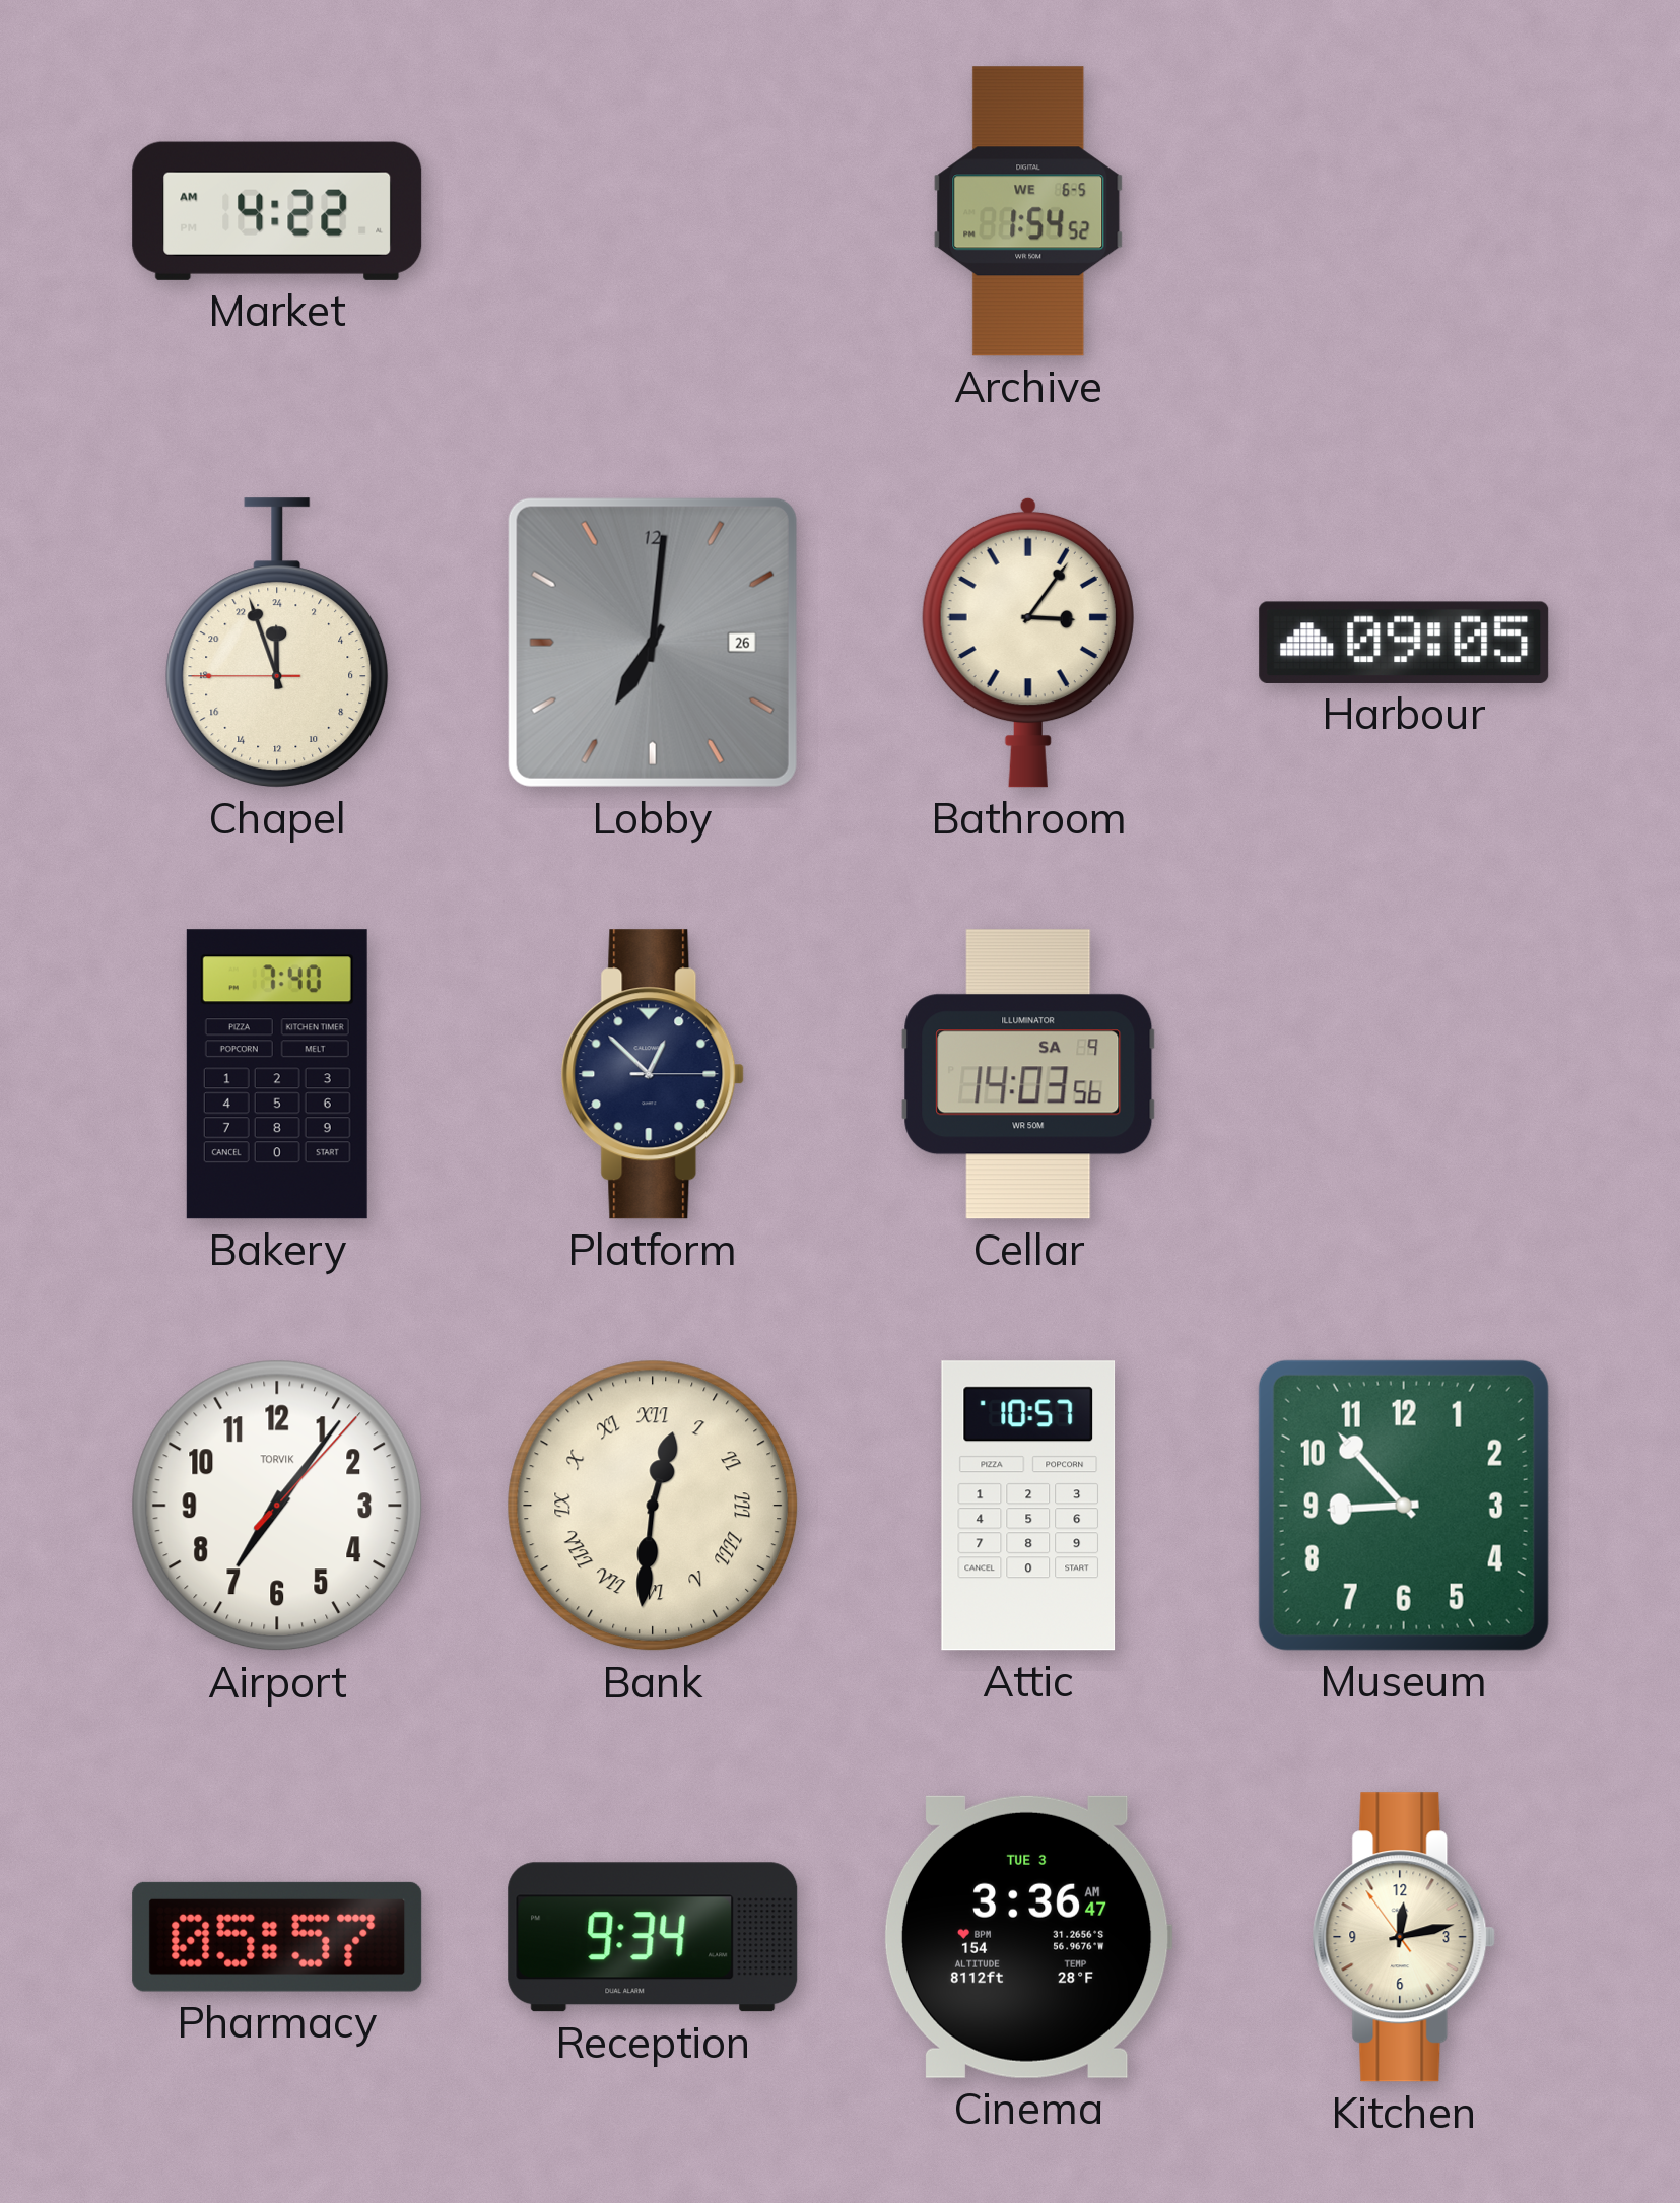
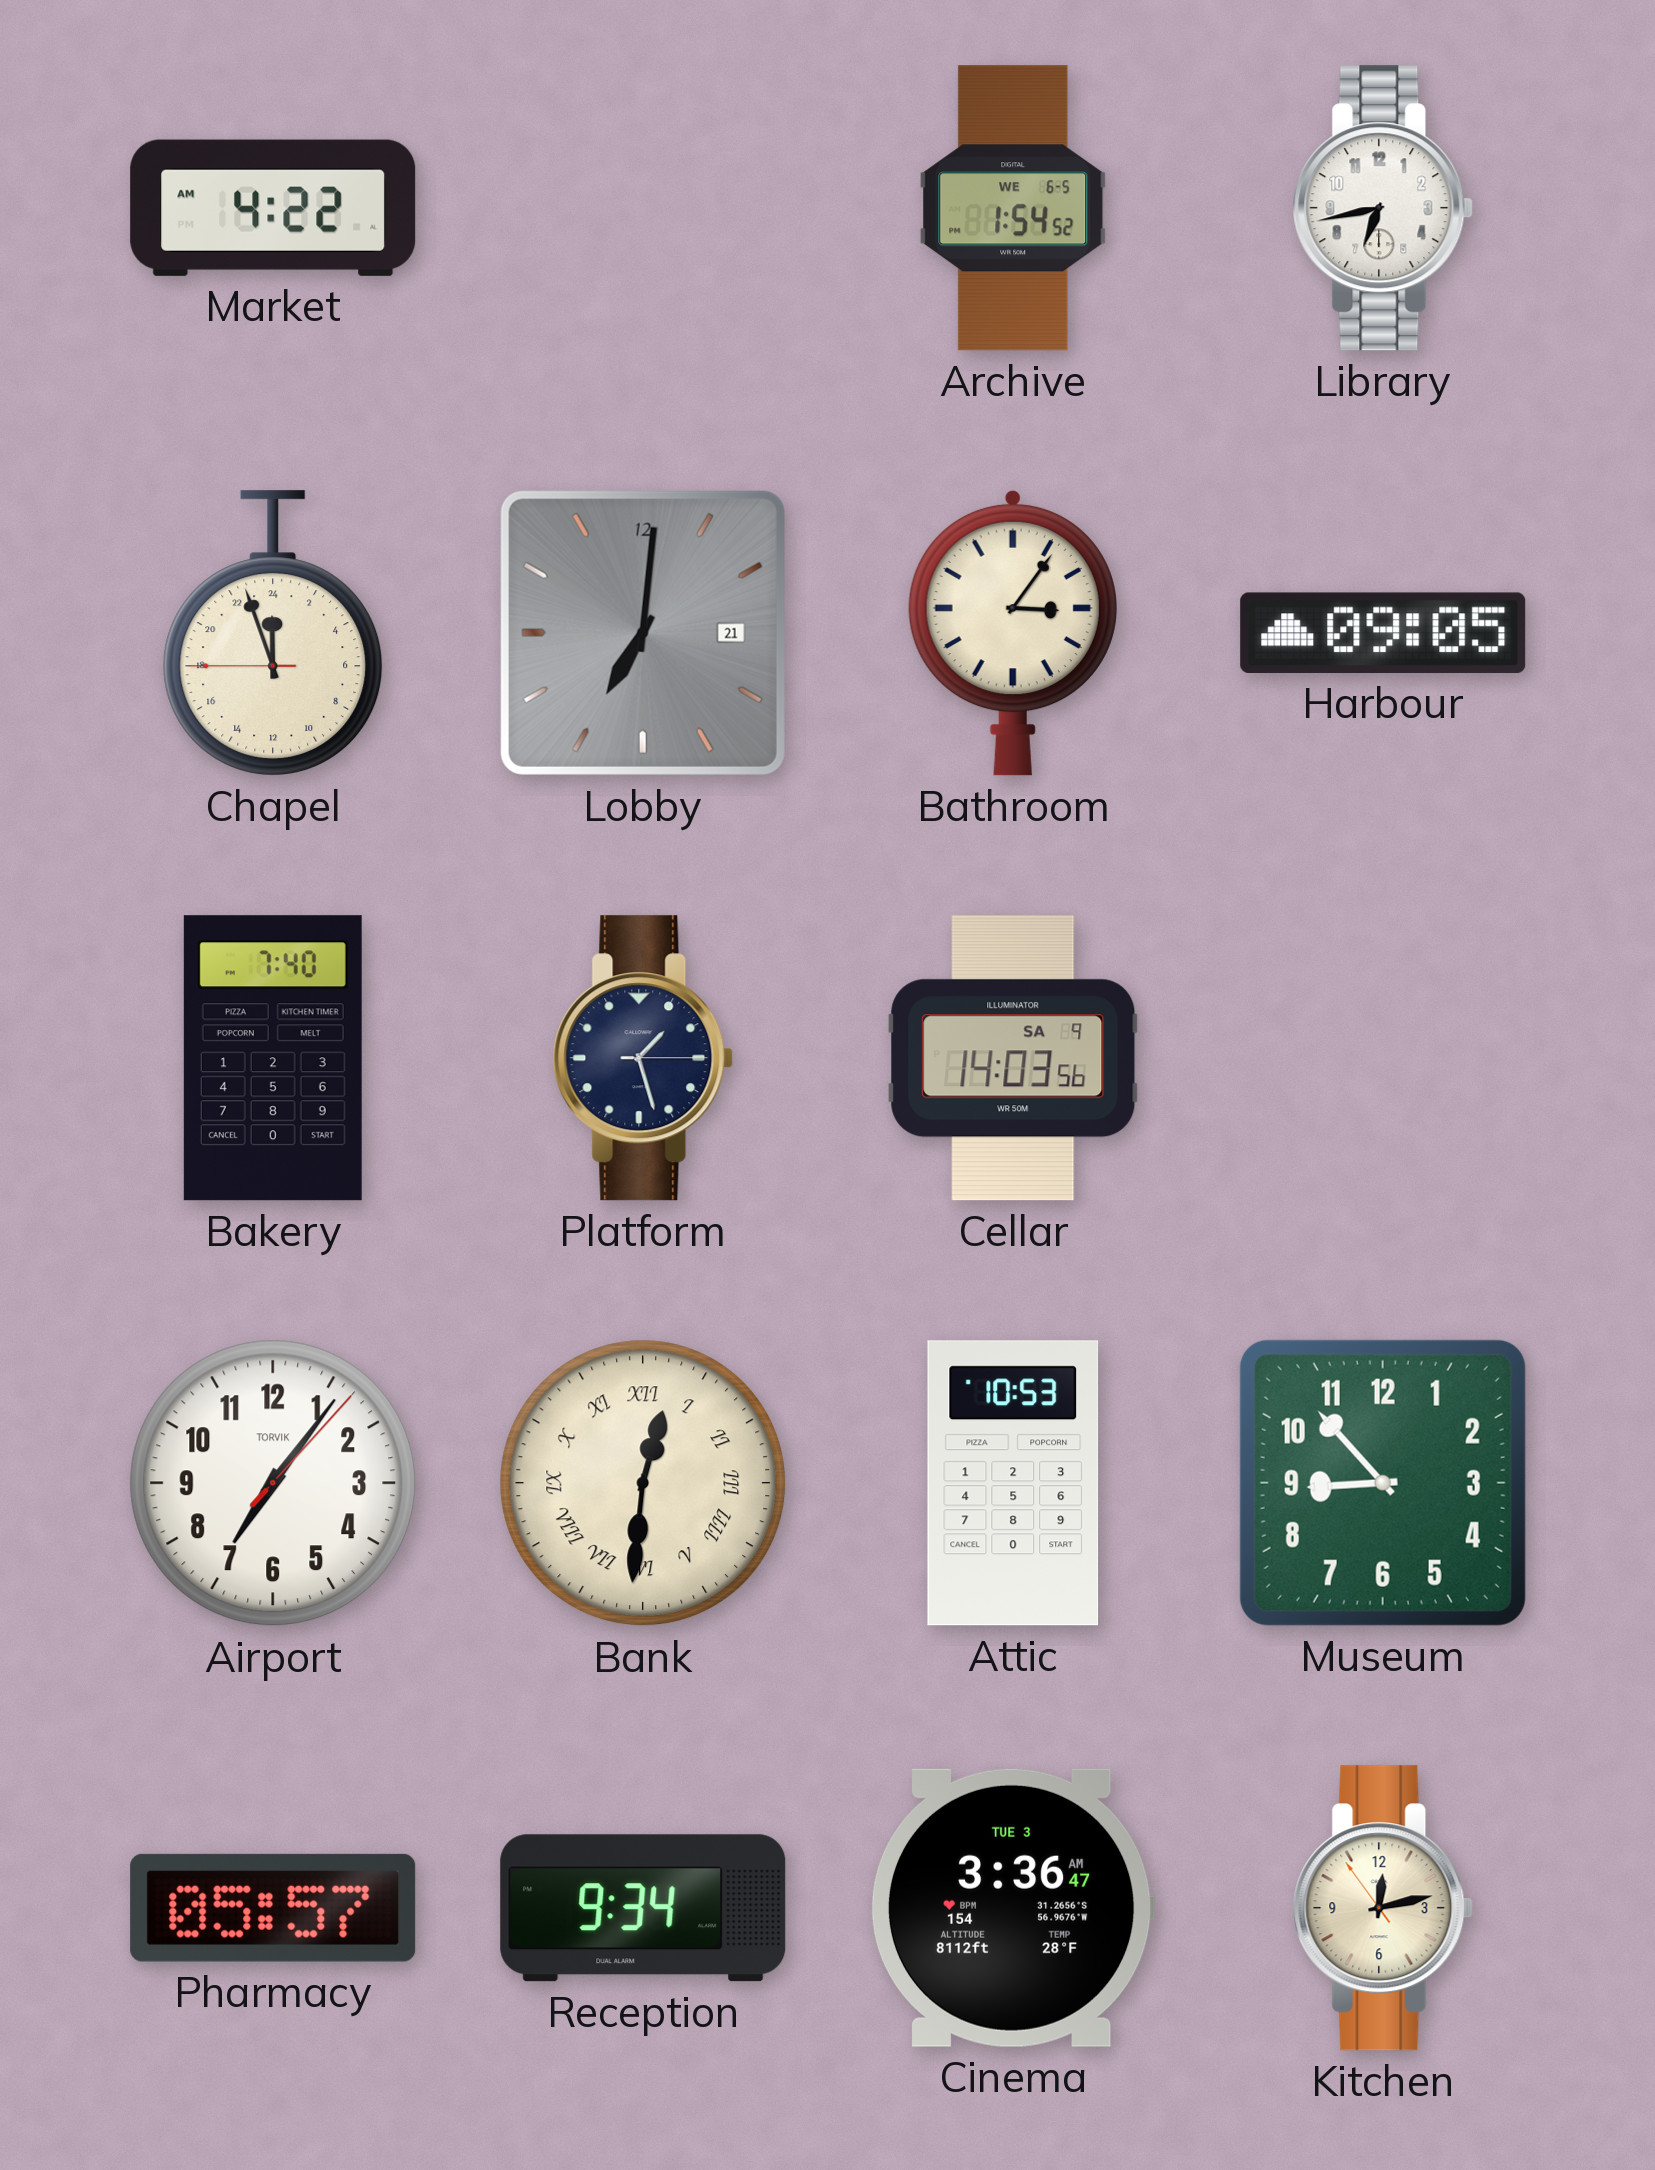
Library: none -> 6:43 (1383, 208)
Lobby date: 26 -> 21 (643, 633)
Platform: 12:52 -> 1:27 (643, 1058)
Attic: 10:57 -> 10:53 (1013, 1483)
